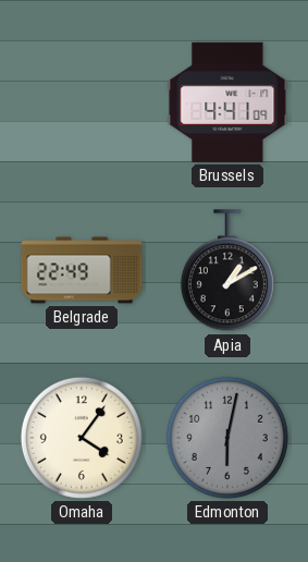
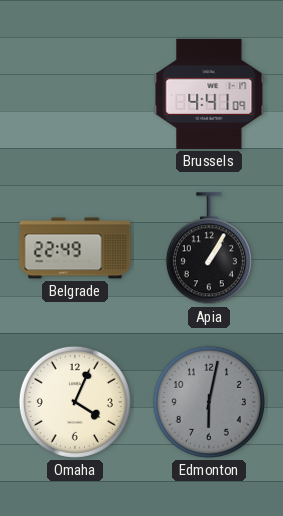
Apia: 1:10 -> 1:05 (209, 249)
Omaha: 4:06 -> 4:04 (75, 402)
